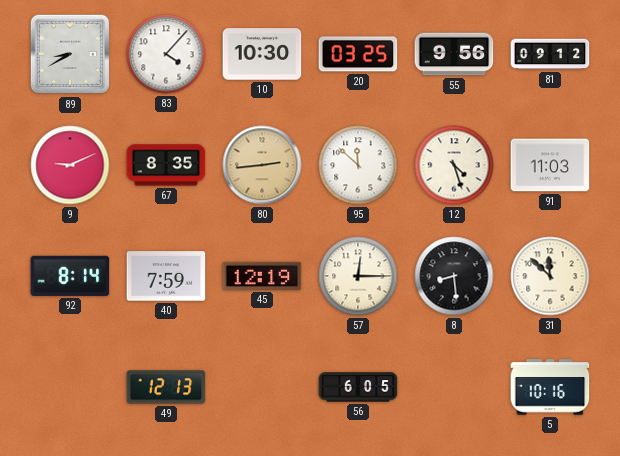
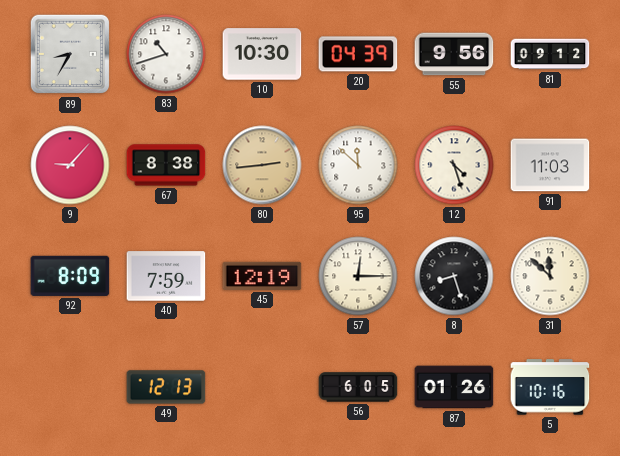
89: 8:40 -> 8:35 (70, 54)
83: 4:07 -> 10:42 (166, 54)
20: 03:25 -> 04:39 (358, 54)
9: 9:11 -> 9:07 (70, 165)
67: 8:35 -> 8:38 (166, 165)
92: 8:14 -> 8:09 (70, 276)
8: 8:29 -> 8:27 (454, 276)
87: none -> 01:26 (454, 387)
